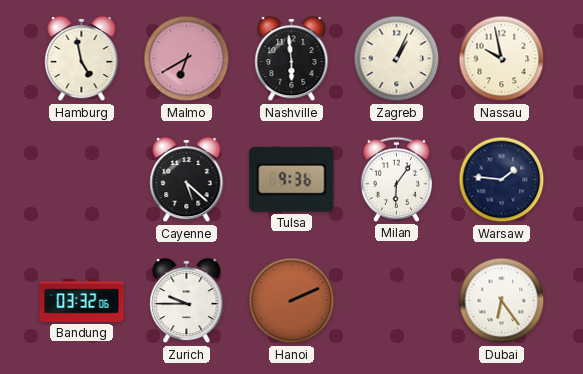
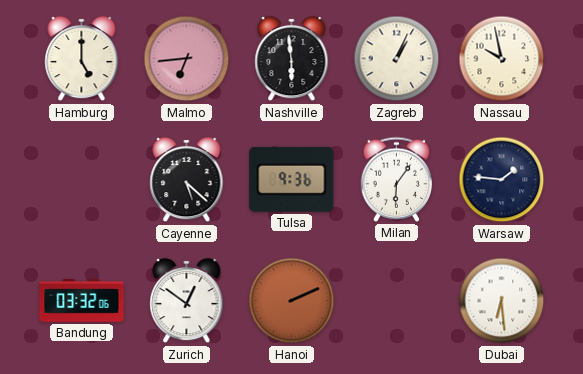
Hamburg: 4:58 -> 5:00 (82, 59)
Malmo: 6:40 -> 6:44 (187, 59)
Zurich: 9:45 -> 12:51 (187, 301)
Dubai: 6:24 -> 6:29 (502, 301)
